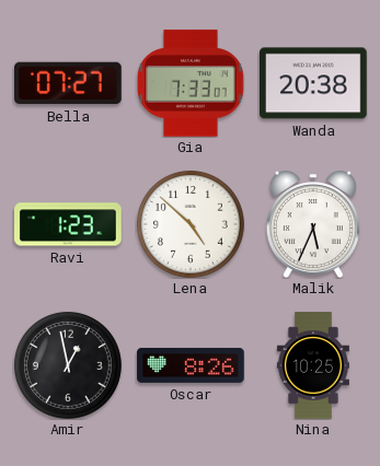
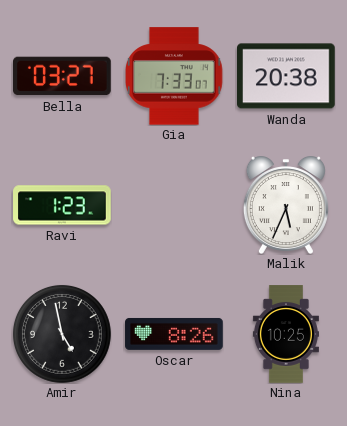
Bella: 07:27 -> 03:27 (63, 76)
Lena: 4:52 -> none (191, 224)
Amir: 12:58 -> 4:58 (62, 334)
